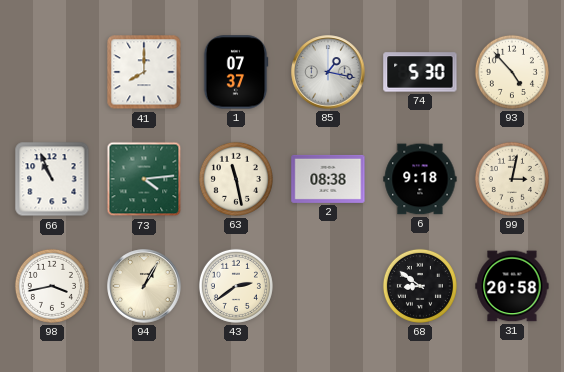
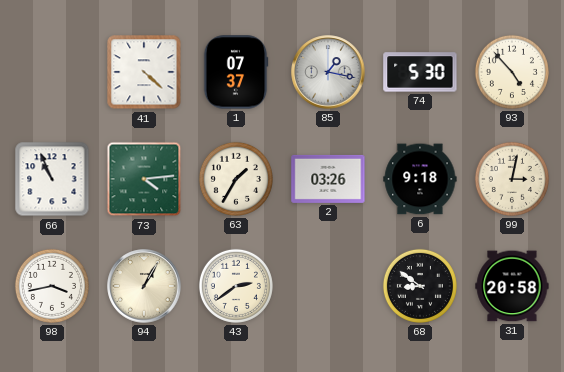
41: 8:00 -> 4:22 (144, 72)
63: 11:28 -> 1:35 (236, 179)
2: 08:38 -> 03:26 (328, 179)
